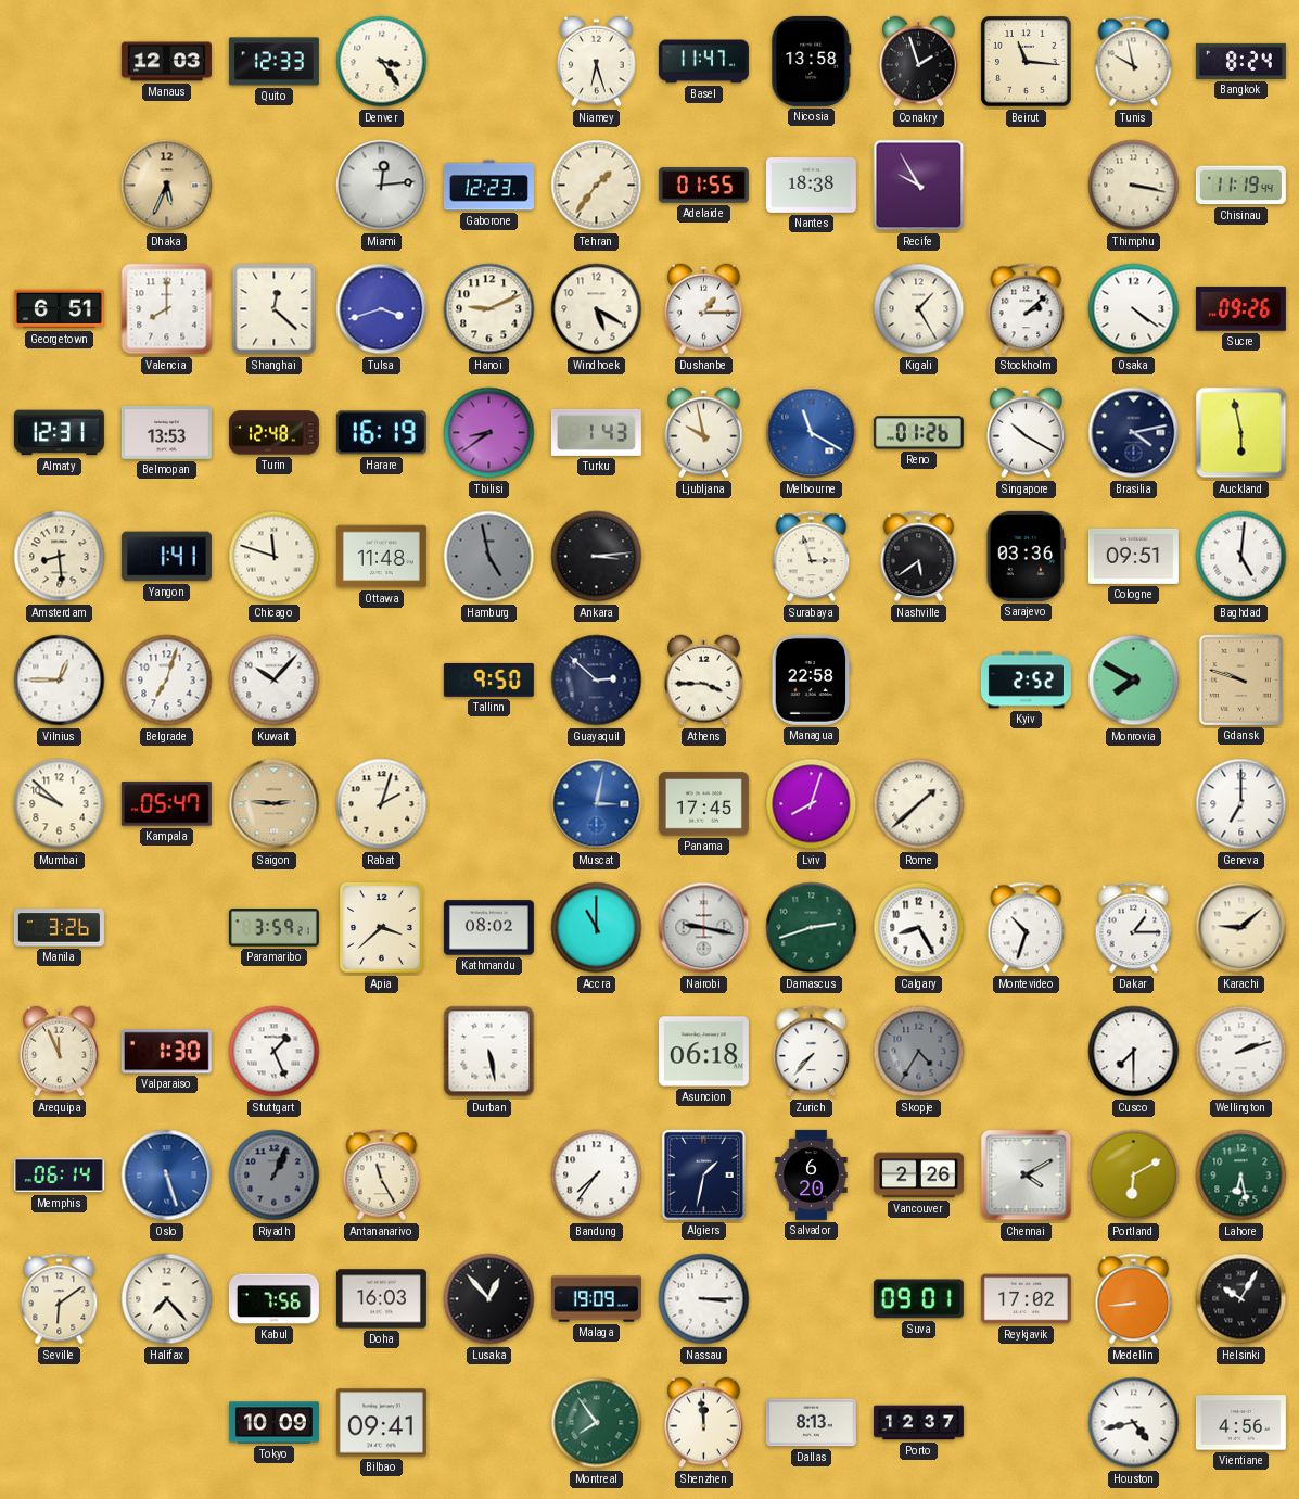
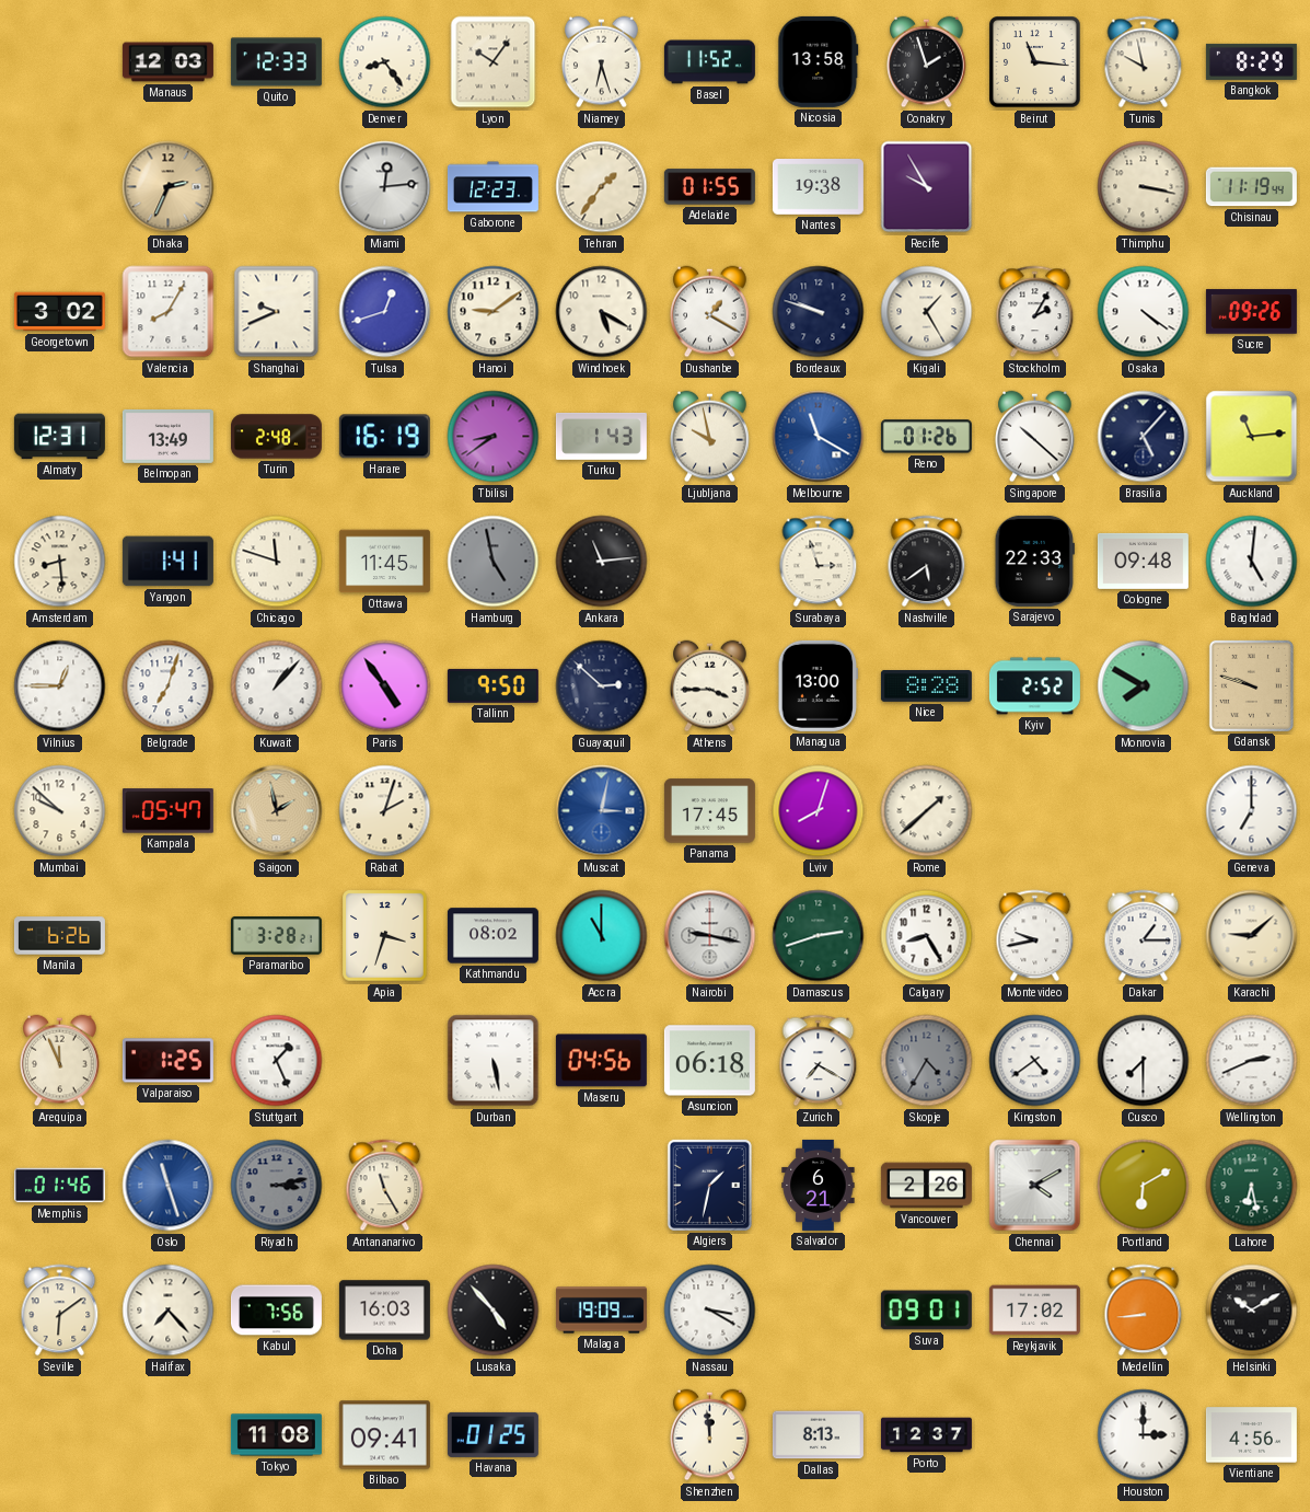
Denver: 3:24 -> 8:24 (385, 62)
Lyon: none -> 10:06 (494, 62)
Basel: 11:47 -> 11:52 (709, 62)
Bangkok: 8:24 -> 8:29 (1251, 61)
Dhaka: 5:34 -> 2:34 (169, 187)
Nantes: 18:38 -> 19:38 (818, 187)
Georgetown: 6:51 -> 3:02 (59, 312)
Valencia: 8:00 -> 8:05 (169, 312)
Shanghai: 12:22 -> 9:41 (277, 312)
Tulsa: 3:42 -> 12:42 (385, 312)
Hanoi: 9:11 -> 9:09 (494, 312)
Dushanbe: 1:15 -> 1:20 (710, 312)
Bordeaux: none -> 9:48 (819, 312)
Stockholm: 2:08 -> 2:05 (1035, 312)
Belmopan: 13:53 -> 13:49 (167, 436)
Turin: 12:48 -> 2:48 (276, 437)
Singapore: 10:20 -> 10:22 (1035, 437)
Brasilia: 4:13 -> 5:07 (1144, 437)
Auckland: 5:58 -> 11:14 (1252, 437)
Ottawa: 11:48 -> 11:45 (384, 562)
Ankara: 3:14 -> 11:14 (602, 562)
Sarajevo: 03:36 -> 22:33 (1034, 561)
Cologne: 09:51 -> 09:48 (1143, 561)
Kuwait: 10:07 -> 1:07 (277, 686)
Paris: none -> 4:54 (385, 686)
Managua: 22:58 -> 13:00 (819, 685)
Nice: none -> 8:28 (926, 686)
Saigon: 2:46 -> 1:58 (277, 811)
Manila: 3:26 -> 6:26 (59, 936)
Paramaribo: 3:59 -> 3:28 (276, 936)
Apia: 3:38 -> 3:33 (385, 936)
Montevideo: 10:33 -> 9:43 (1035, 936)
Valparaiso: 1:30 -> 1:25 (167, 1061)
Maseru: none -> 04:56 (601, 1061)
Zurich: 7:37 -> 7:20 (819, 1061)
Kingston: none -> 4:39 (1035, 1061)
Wellington: 2:12 -> 2:41 (1252, 1061)
Memphis: 06:14 -> 01:46 (59, 1186)
Oslo: 5:27 -> 11:27 (169, 1186)
Riyadh: 1:04 -> 3:13 (277, 1186)
Bandung: 7:36 -> none (597, 1176)
Salvador: 6:20 -> 6:21 (819, 1185)
Lusaka: 12:53 -> 4:53 (494, 1311)
Nassau: 3:15 -> 3:20 (710, 1311)
Helsinki: 10:05 -> 10:10 (1252, 1311)
Tokyo: 10:09 -> 11:08 (276, 1435)
Havana: none -> 01:25 (492, 1434)
Montreal: 7:54 -> none (597, 1423)
Houston: 4:43 -> 3:00 (1144, 1435)
